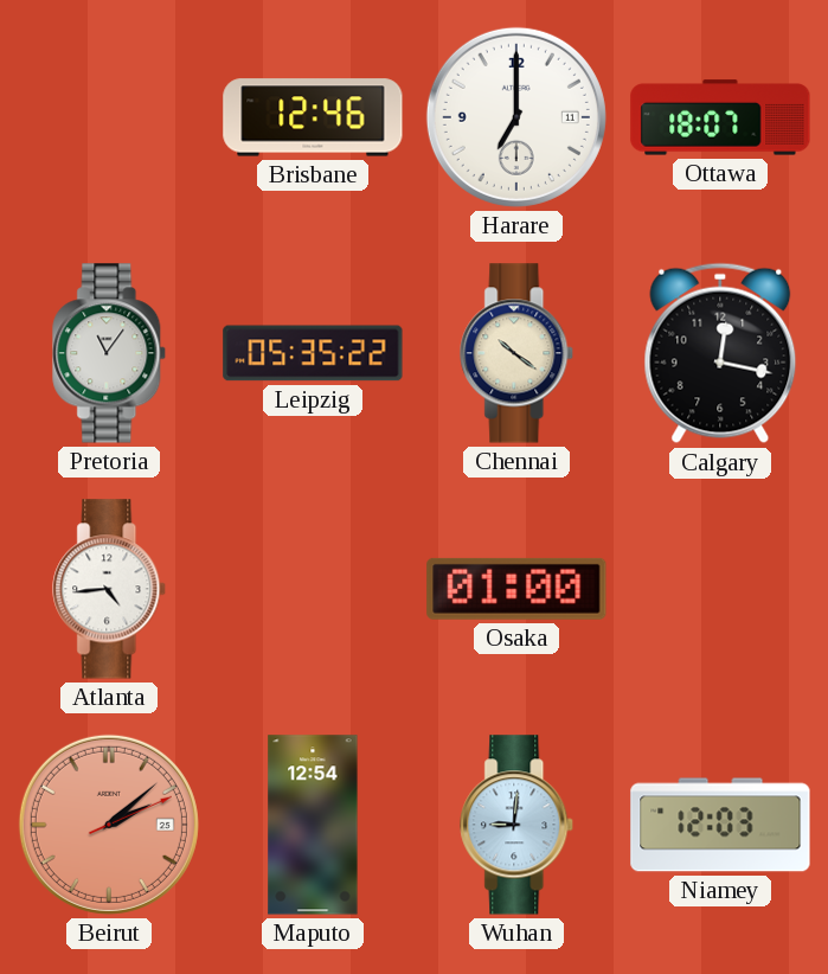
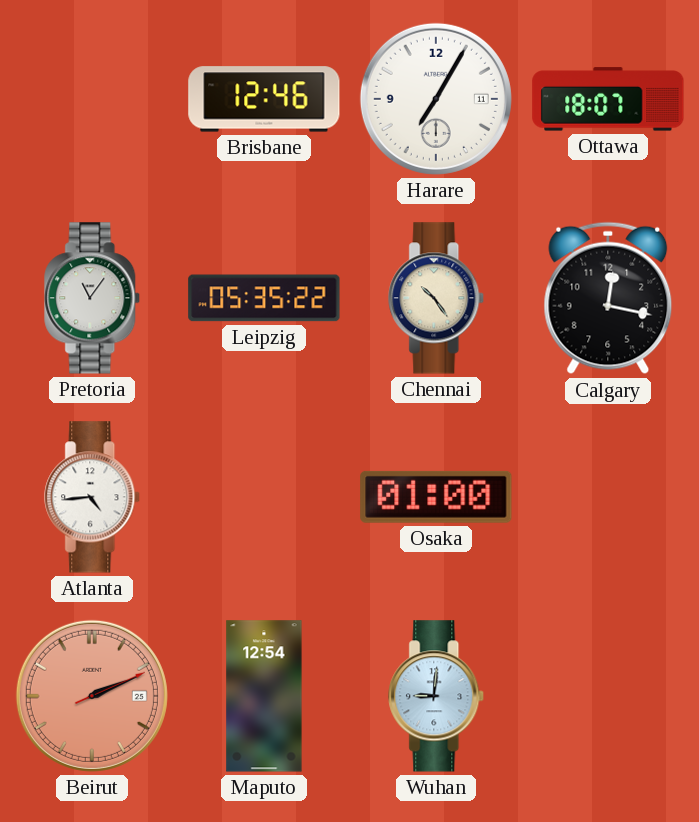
Harare: 7:00 -> 7:05 (436, 99)
Chennai: 10:21 -> 10:24 (437, 298)
Beirut: 2:08 -> 2:11 (92, 696)
Niamey: 12:03 -> none (720, 825)
